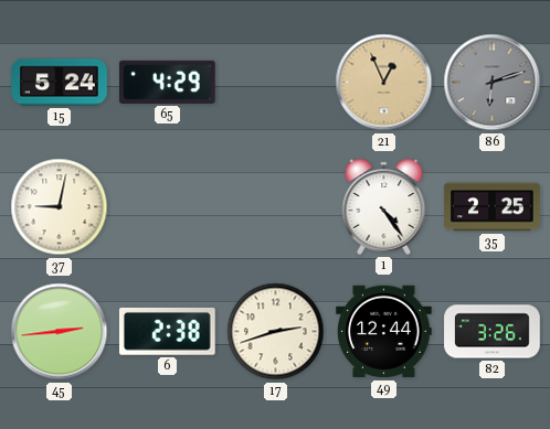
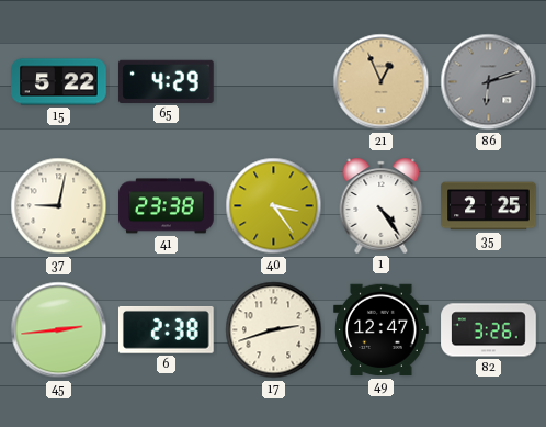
15: 5:24 -> 5:22 (59, 82)
41: none -> 23:38 (167, 206)
40: none -> 3:24 (274, 206)
49: 12:44 -> 12:47 (382, 330)
